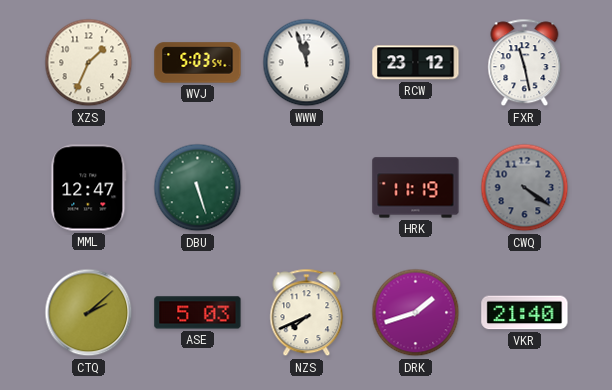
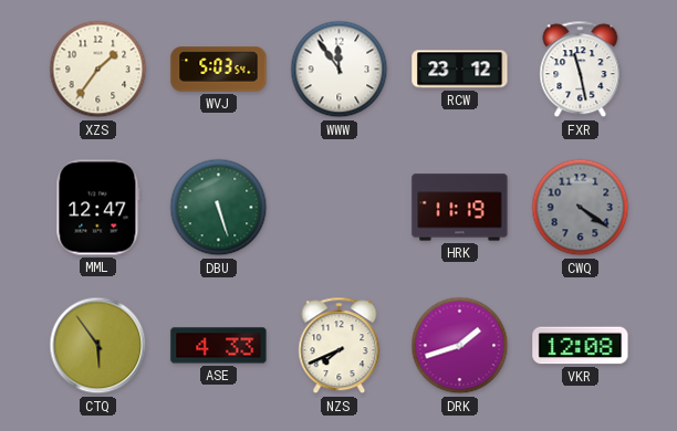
XZS: 1:34 -> 1:36 (98, 70)
WWW: 11:57 -> 11:54 (340, 70)
CTQ: 2:08 -> 5:54 (98, 346)
ASE: 5:03 -> 4:33 (219, 346)
VKR: 21:40 -> 12:08 (581, 346)
